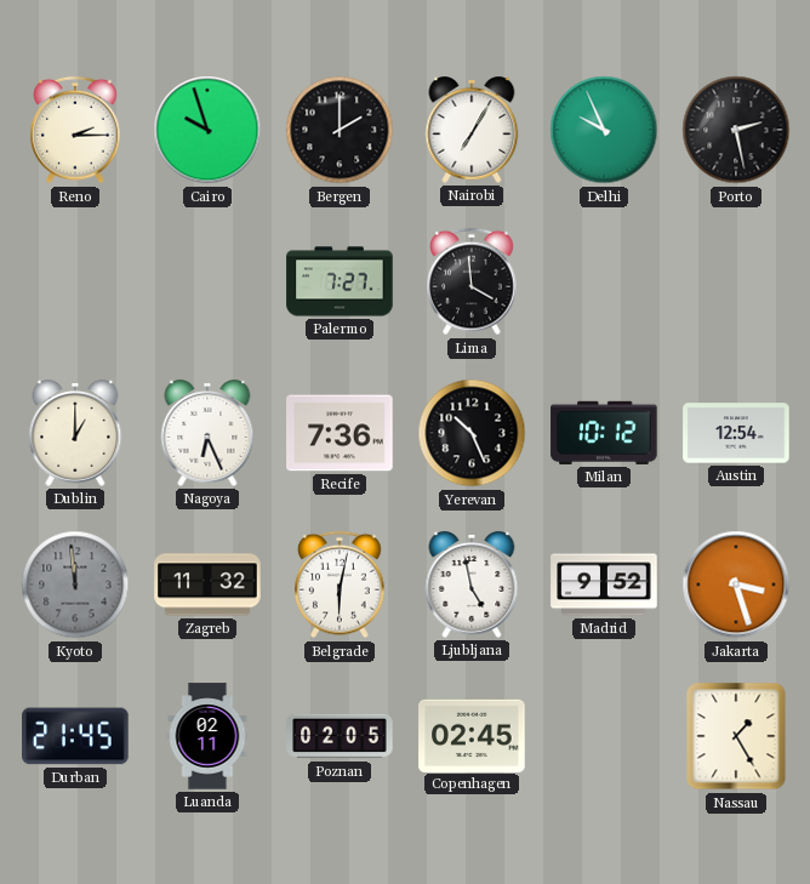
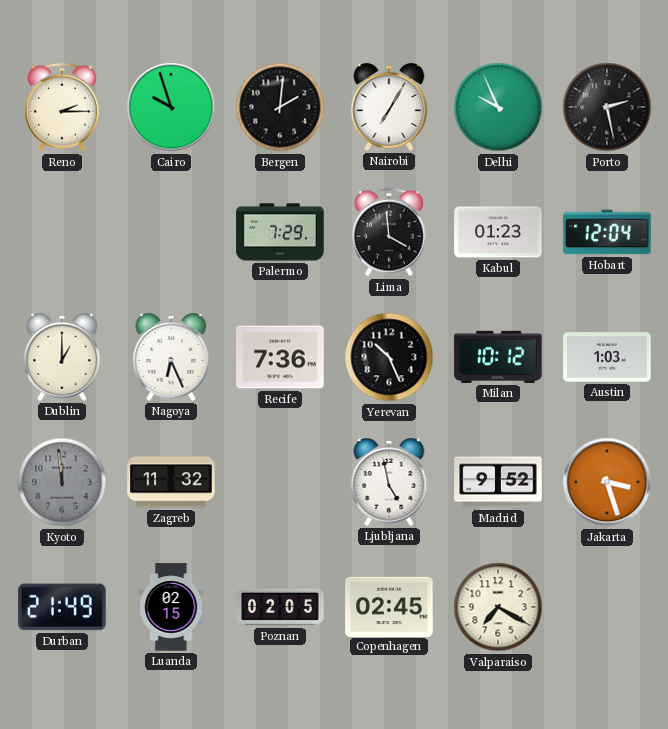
Bergen: 2:00 -> 2:01 (280, 107)
Palermo: 7:27 -> 7:29 (280, 232)
Kabul: none -> 01:23 (498, 232)
Hobart: none -> 12:04 (607, 232)
Austin: 12:54 -> 1:03 (607, 357)
Belgrade: 6:02 -> none (340, 584)
Durban: 21:45 -> 21:49 (62, 607)
Luanda: 02:11 -> 02:15 (171, 607)
Valparaiso: none -> 7:20 (498, 607)
Nassau: 1:25 -> none (736, 736)
